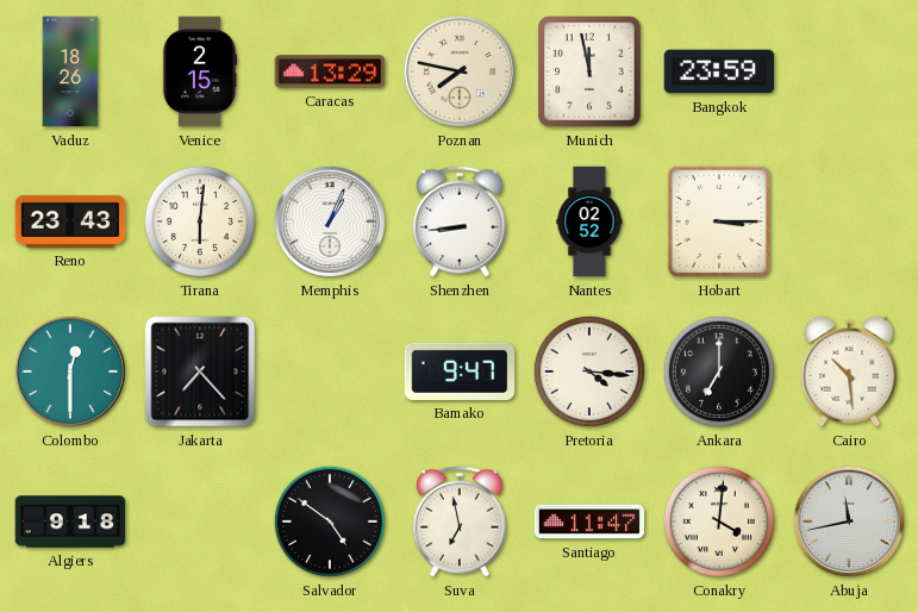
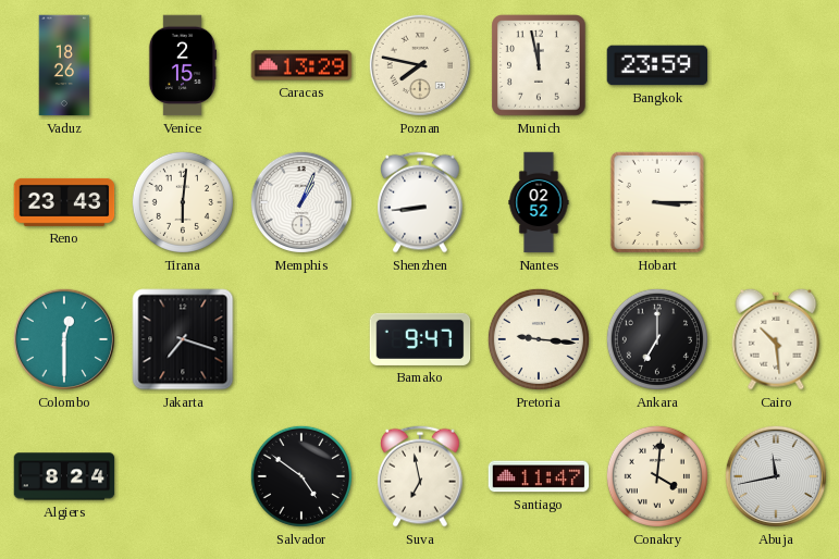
Jakarta: 7:23 -> 7:18 (183, 339)
Pretoria: 4:16 -> 9:16 (539, 339)
Algiers: 9:18 -> 8:24 (64, 476)
